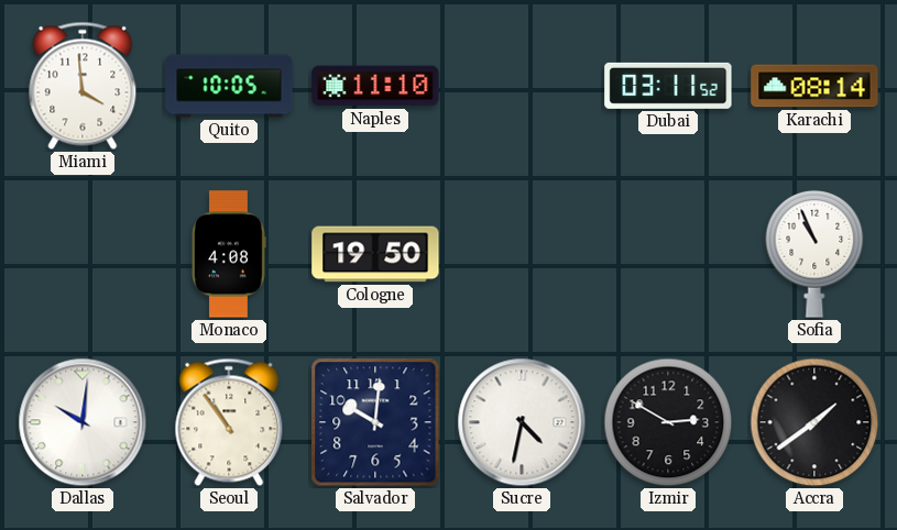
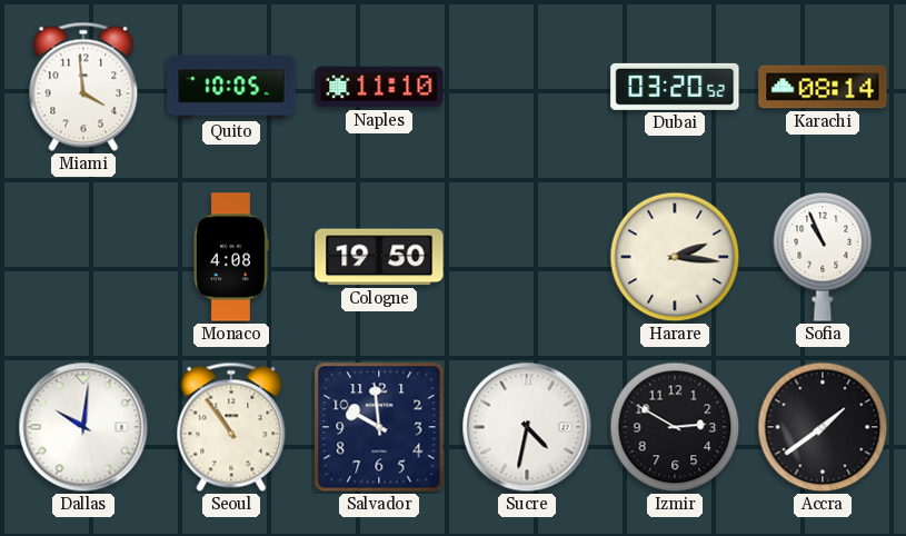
Dubai: 03:11 -> 03:20 (675, 87)
Harare: none -> 2:16 (675, 257)
Salvador: 10:01 -> 9:59 (379, 427)
